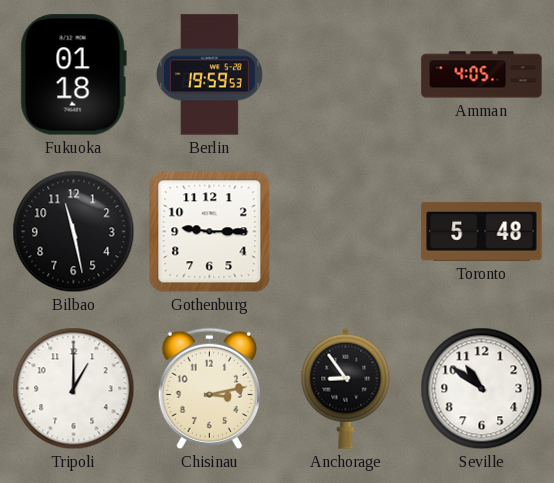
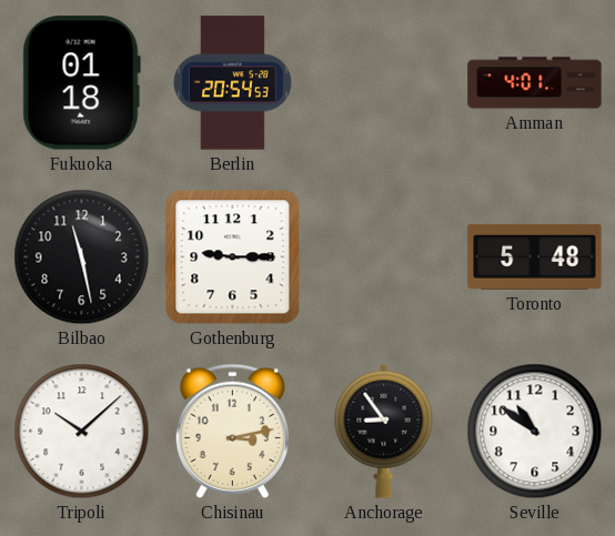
Berlin: 19:59 -> 20:54 (232, 83)
Amman: 4:05 -> 4:01 (535, 83)
Tripoli: 1:00 -> 10:08 (82, 432)
